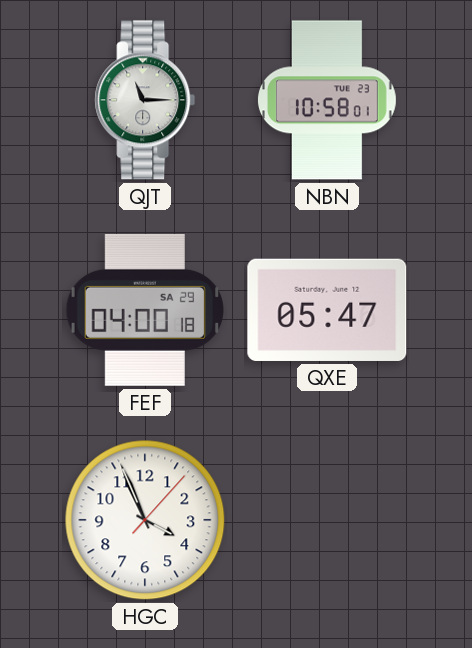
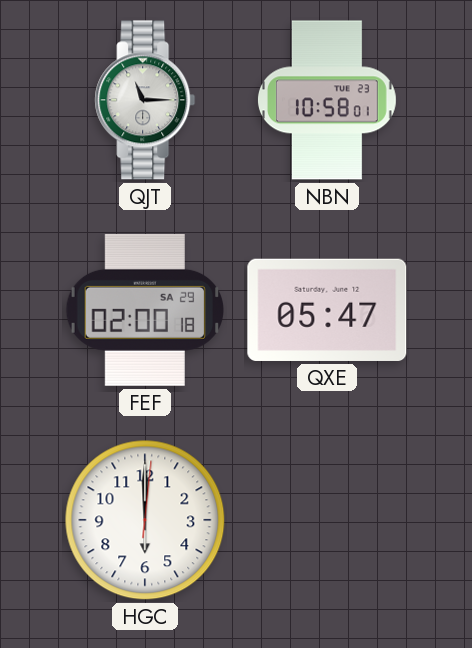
FEF: 04:00 -> 02:00 (144, 310)
HGC: 3:56 -> 6:00 (145, 520)
